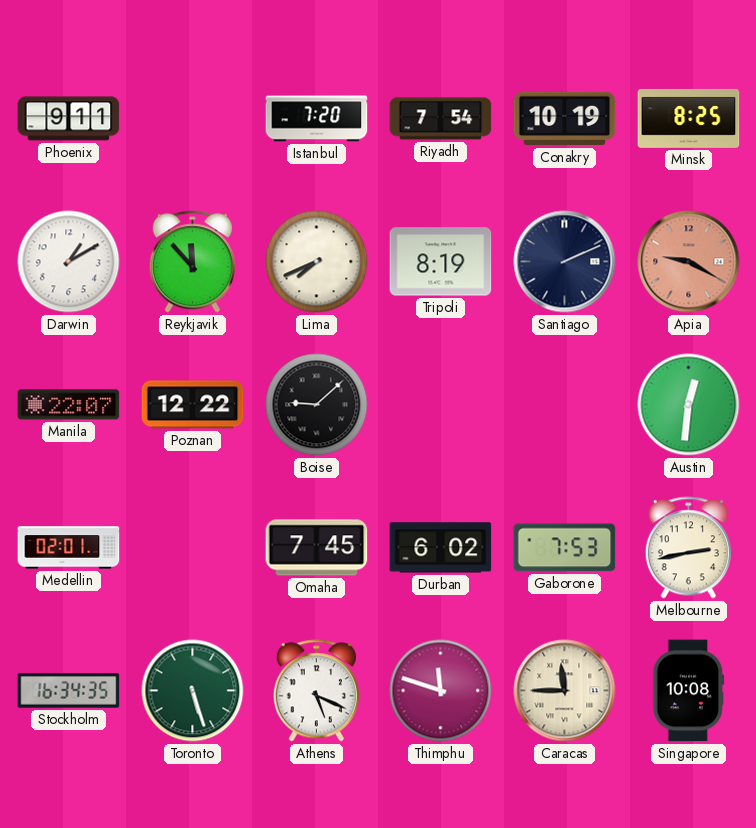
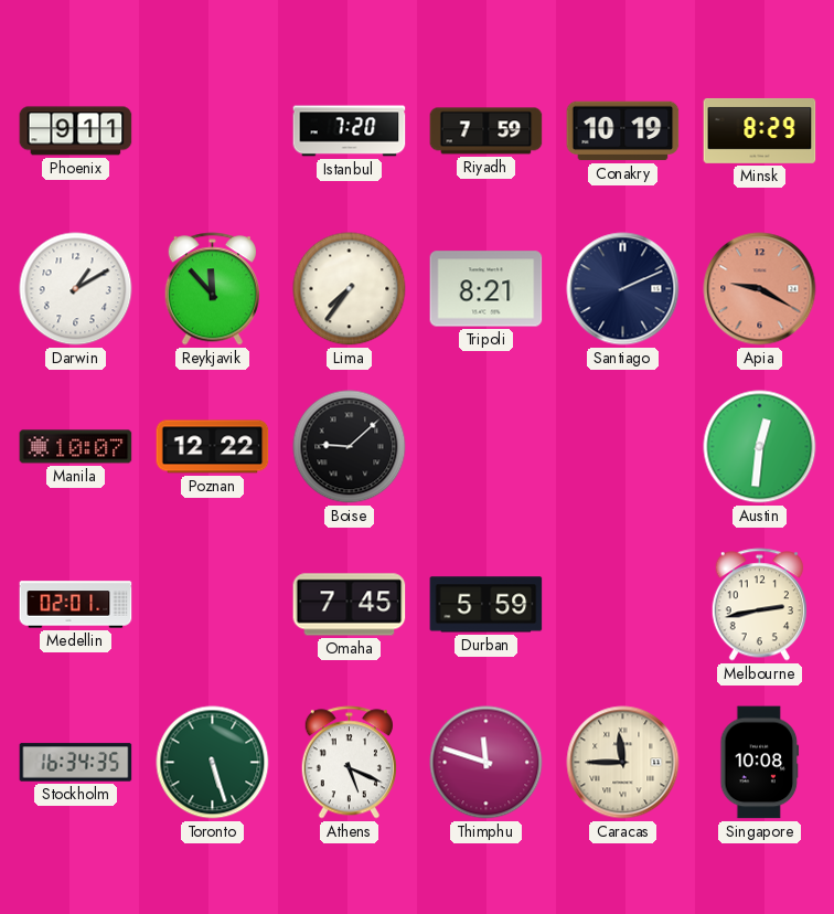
Riyadh: 7:54 -> 7:59 (487, 131)
Minsk: 8:25 -> 8:29 (760, 130)
Lima: 7:41 -> 7:36 (350, 289)
Tripoli: 8:19 -> 8:21 (487, 289)
Manila: 22:07 -> 10:07 (76, 447)
Durban: 6:02 -> 5:59 (487, 605)
Gaborone: 7:53 -> none (565, 548)
